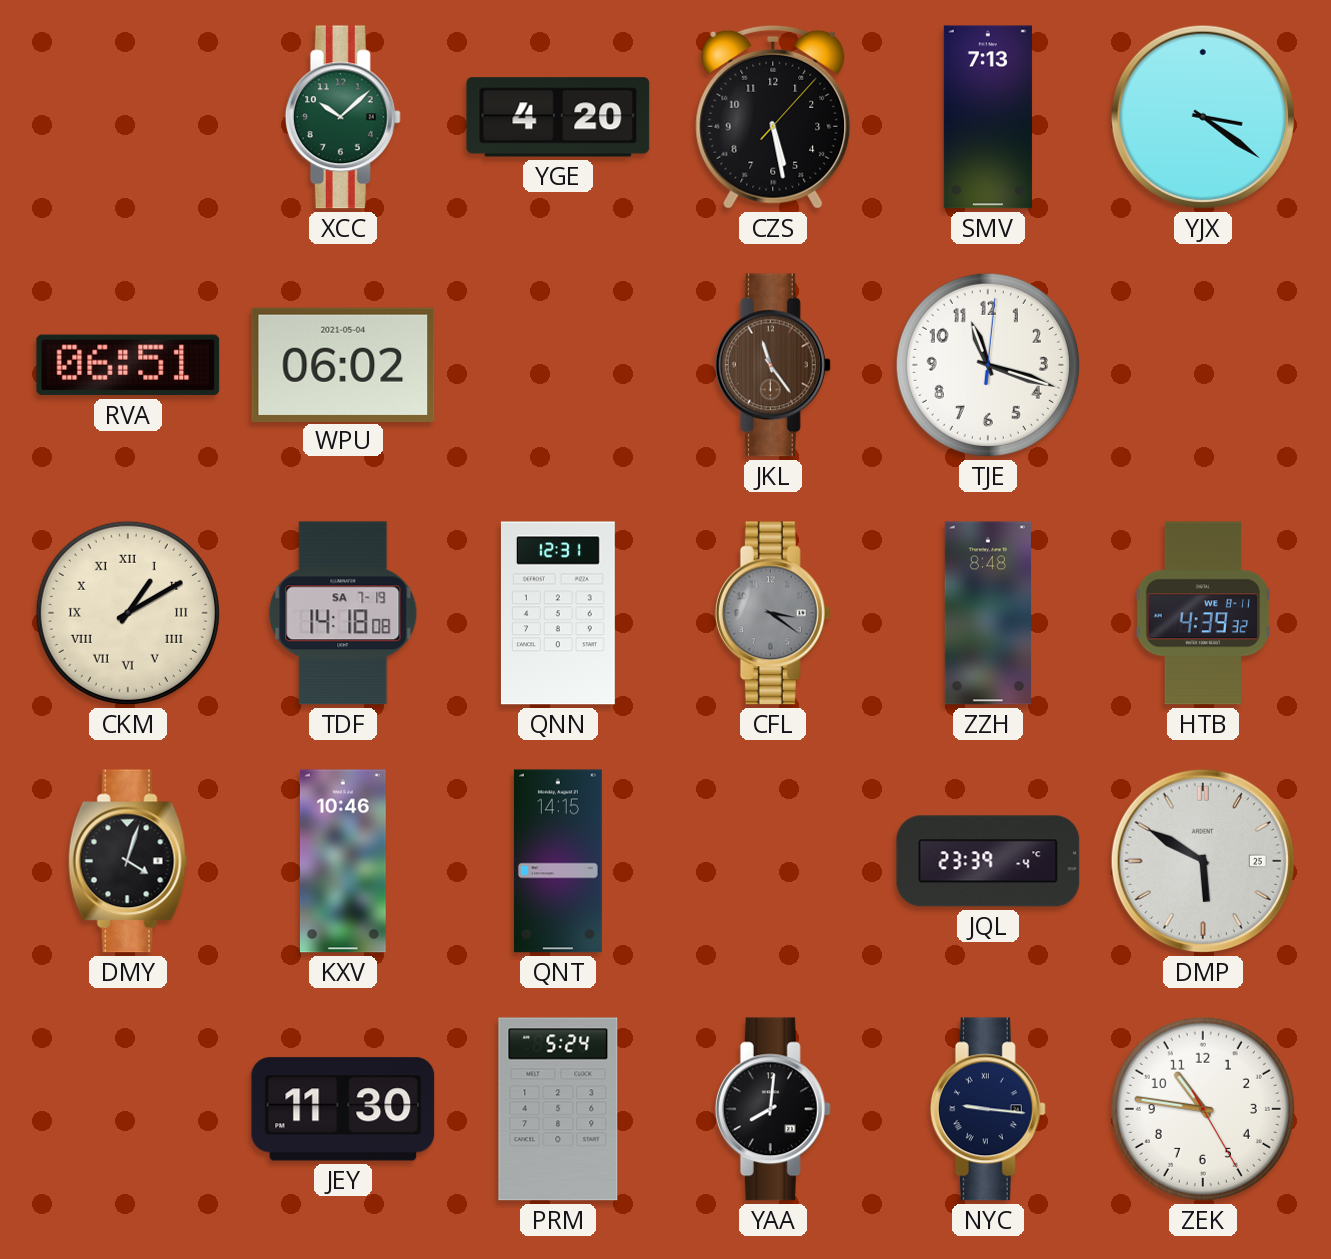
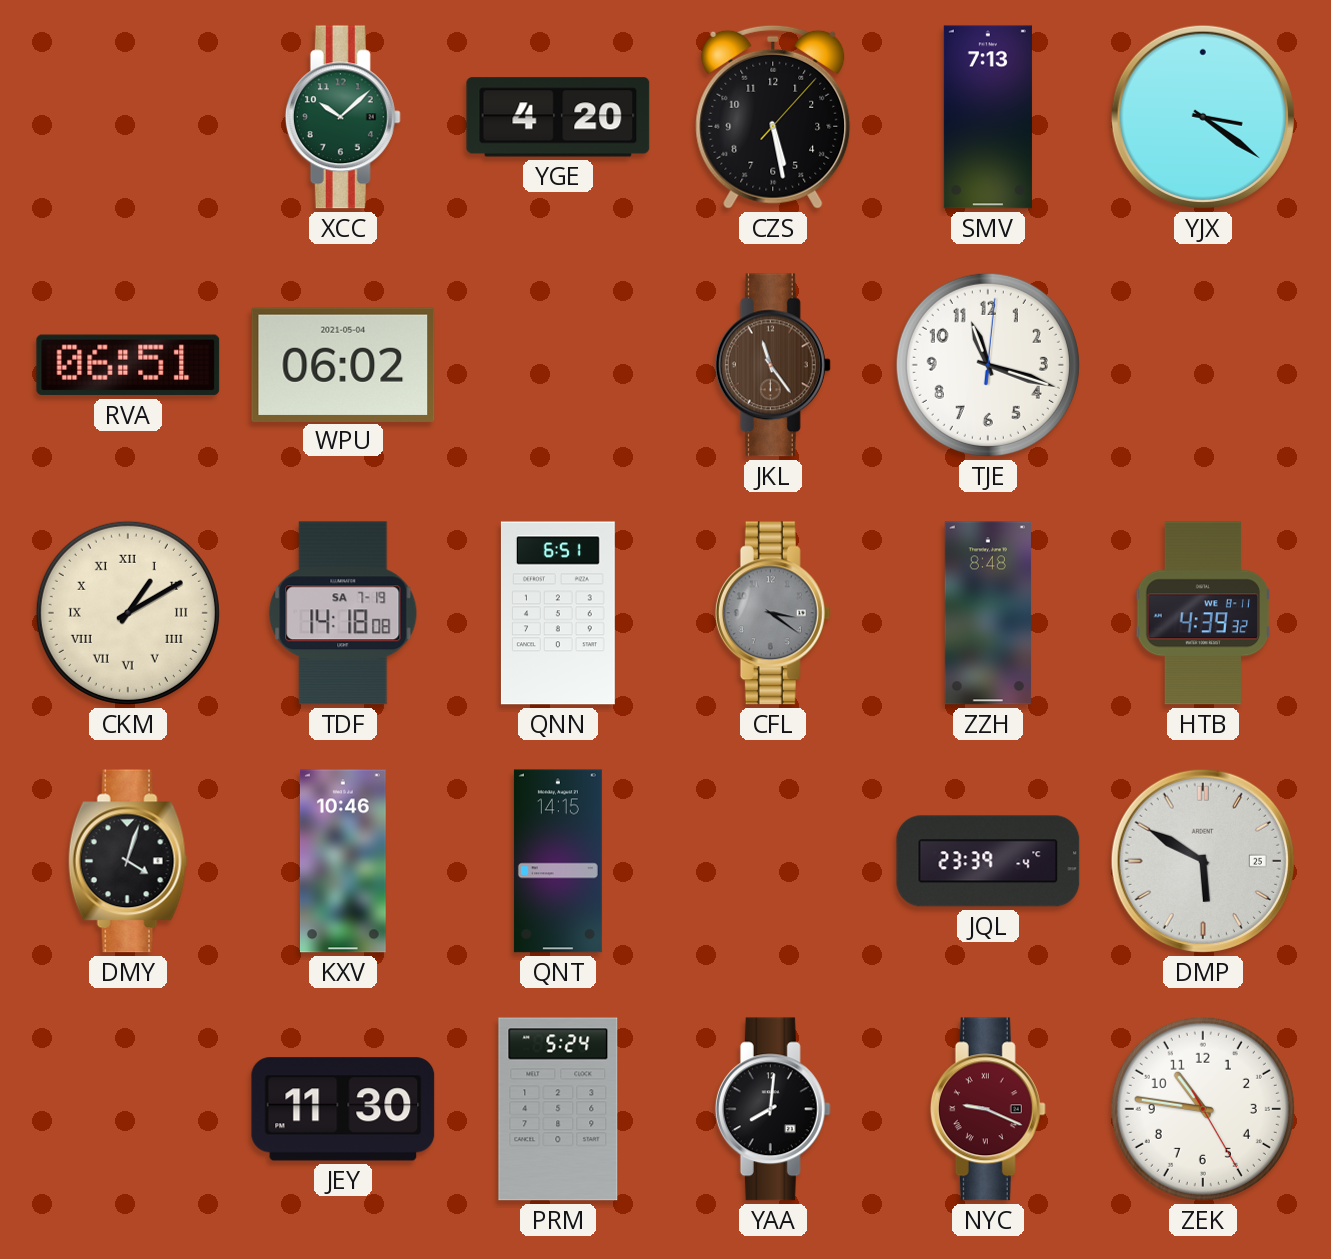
QNN: 12:31 -> 6:51 (558, 613)
NYC: 9:16 -> 9:19 (988, 1109)
NYC dial: navy -> burgundy (988, 1109)
